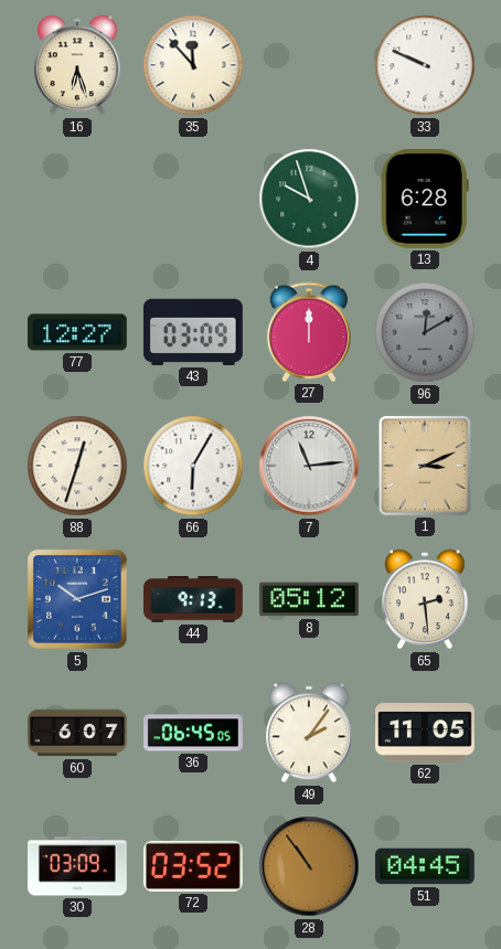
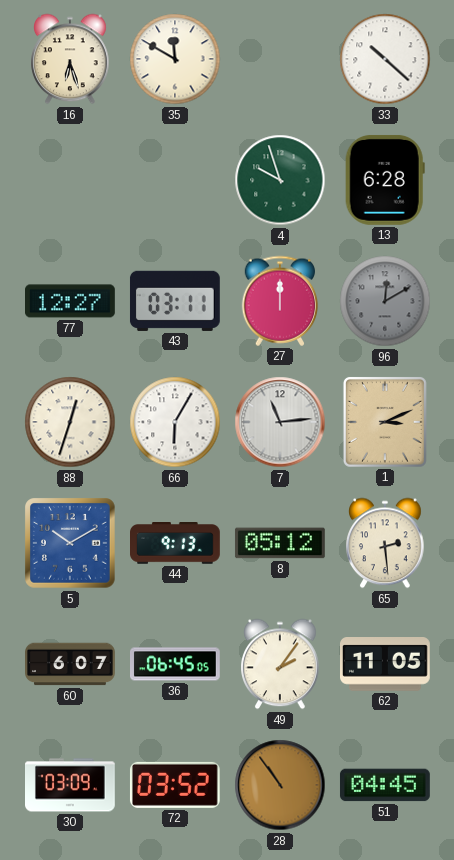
35: 11:53 -> 11:50 (175, 59)
33: 9:49 -> 10:22 (385, 59)
43: 03:09 -> 03:11 (175, 301)
5: 10:12 -> 10:10 (71, 544)
